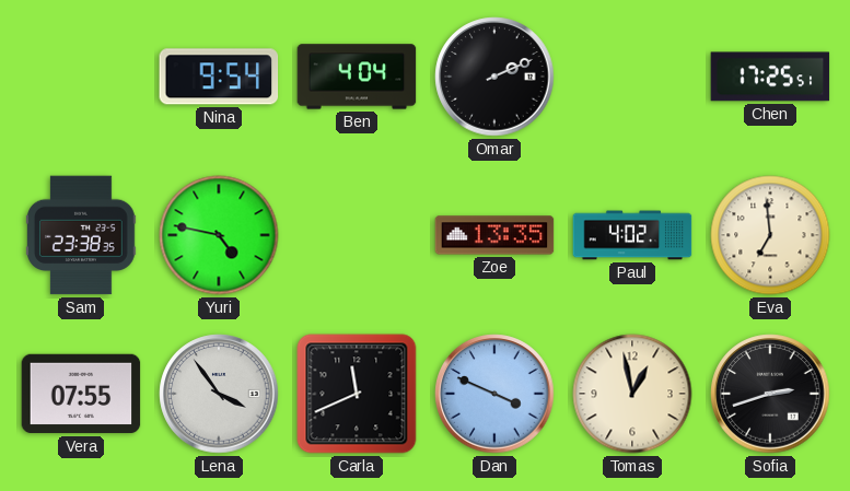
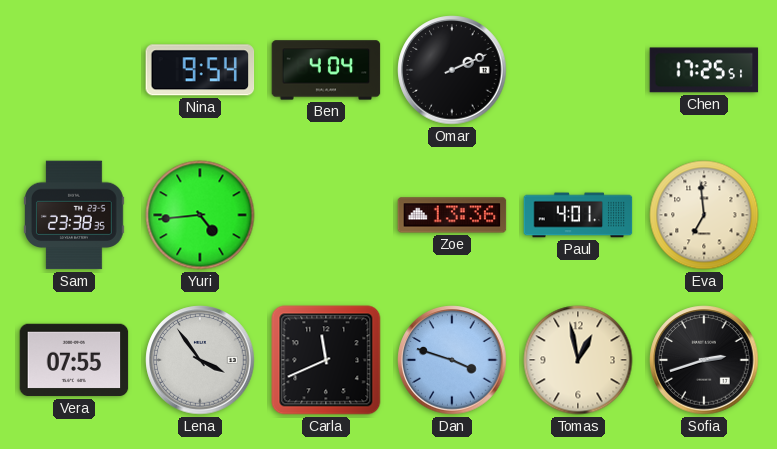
Yuri: 4:47 -> 4:44 (200, 215)
Zoe: 13:35 -> 13:36 (452, 215)
Paul: 4:02 -> 4:01 (578, 215)
Dan: 3:49 -> 3:48 (452, 360)
